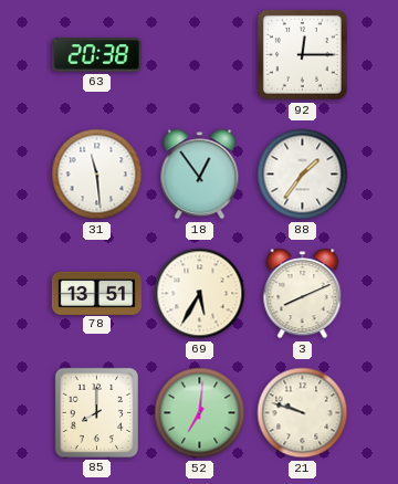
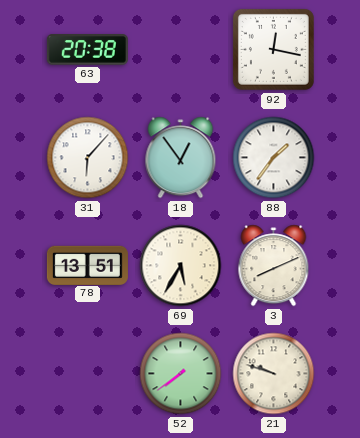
92: 12:15 -> 12:17 (273, 49)
31: 11:29 -> 6:07 (88, 158)
85: 8:00 -> none (96, 412)
52: 7:01 -> 7:39 (181, 374)
